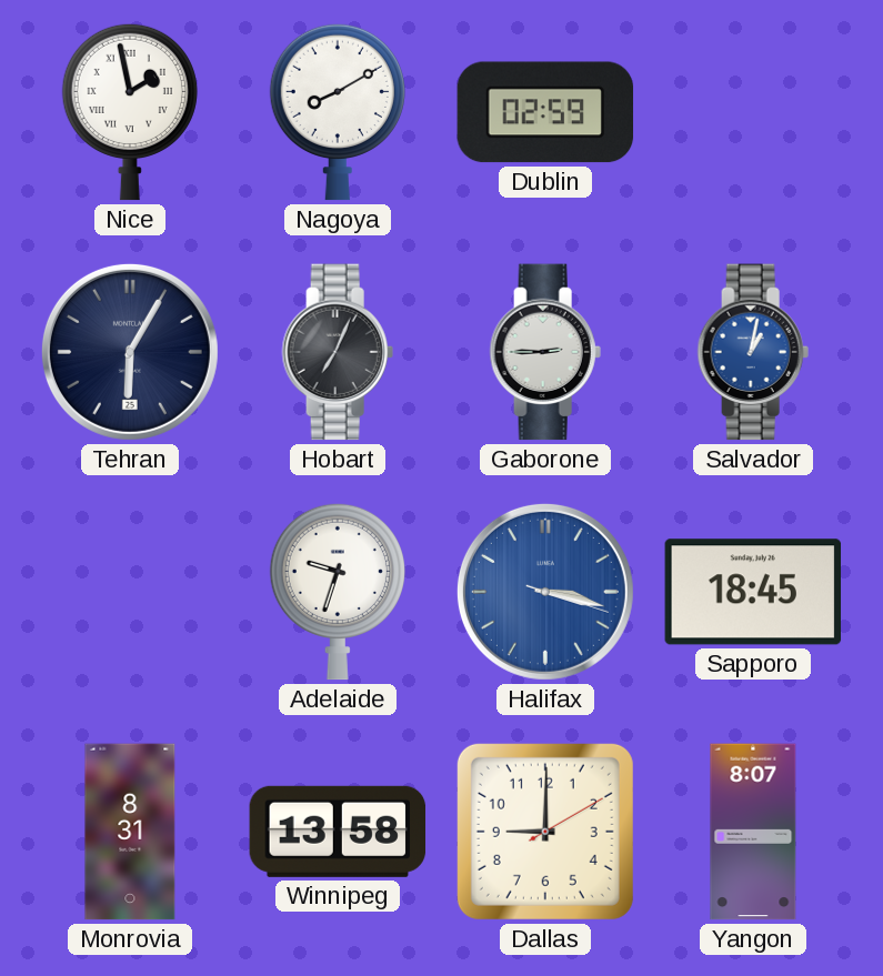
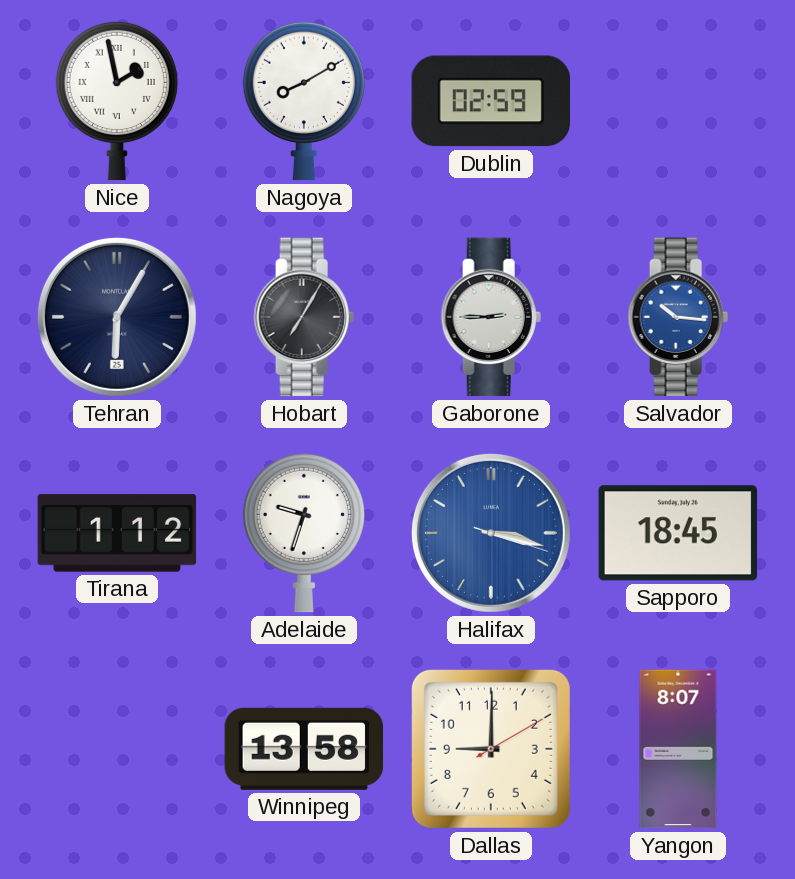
Hobart: 7:04 -> 7:05 (304, 317)
Salvador: 1:02 -> 10:16 (678, 317)
Tirana: none -> 1:12 (117, 533)
Monrovia: 8:31 -> none (130, 832)
